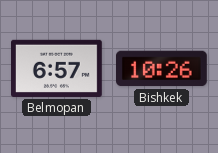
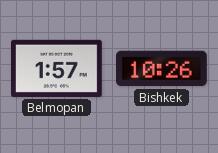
Belmopan: 6:57 -> 1:57 (57, 68)
